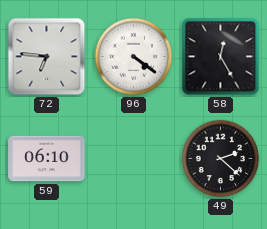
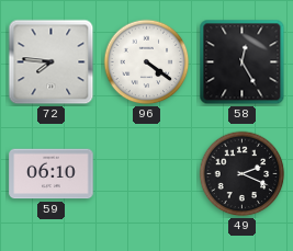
72: 6:46 -> 7:46 (52, 62)
49: 2:22 -> 2:19 (243, 174)
